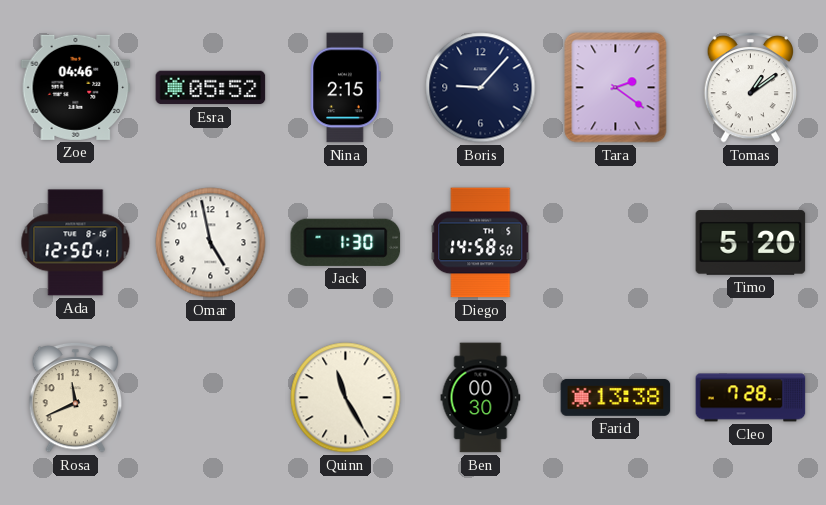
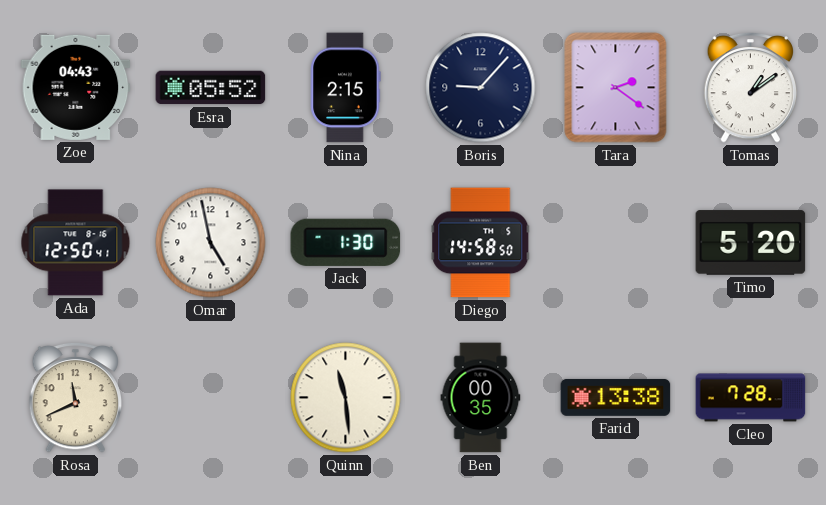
Zoe: 04:46 -> 04:43 (76, 87)
Quinn: 11:25 -> 11:29 (346, 398)
Ben: 00:30 -> 00:35 (481, 398)
